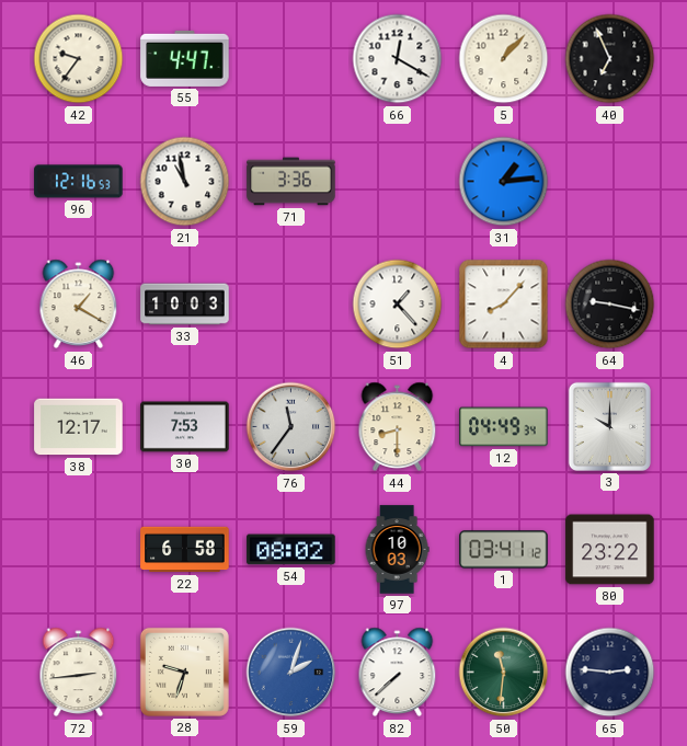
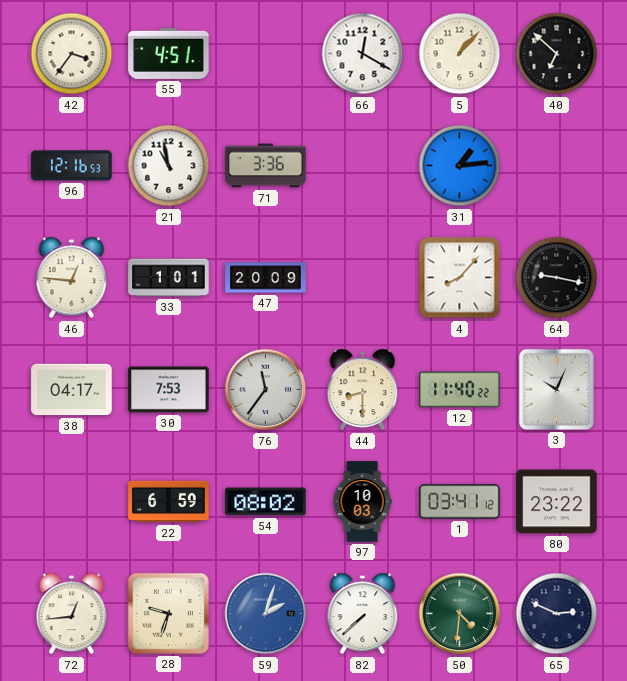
42: 9:36 -> 3:36 (72, 54)
55: 4:47 -> 4:51 (169, 53)
40: 6:56 -> 6:52 (557, 54)
46: 1:20 -> 12:46 (72, 278)
33: 10:03 -> 1:01 (169, 278)
47: none -> 20:09 (266, 278)
51: 1:23 -> none (398, 305)
38: 12:17 -> 04:17 (72, 390)
12: 04:49 -> 11:40 (460, 390)
3: 10:00 -> 10:04 (556, 389)
22: 6:58 -> 6:59 (169, 502)
72: 2:44 -> 12:44 (72, 614)
50: 11:31 -> 4:31 (460, 614)
65: 2:46 -> 2:49 (557, 614)
